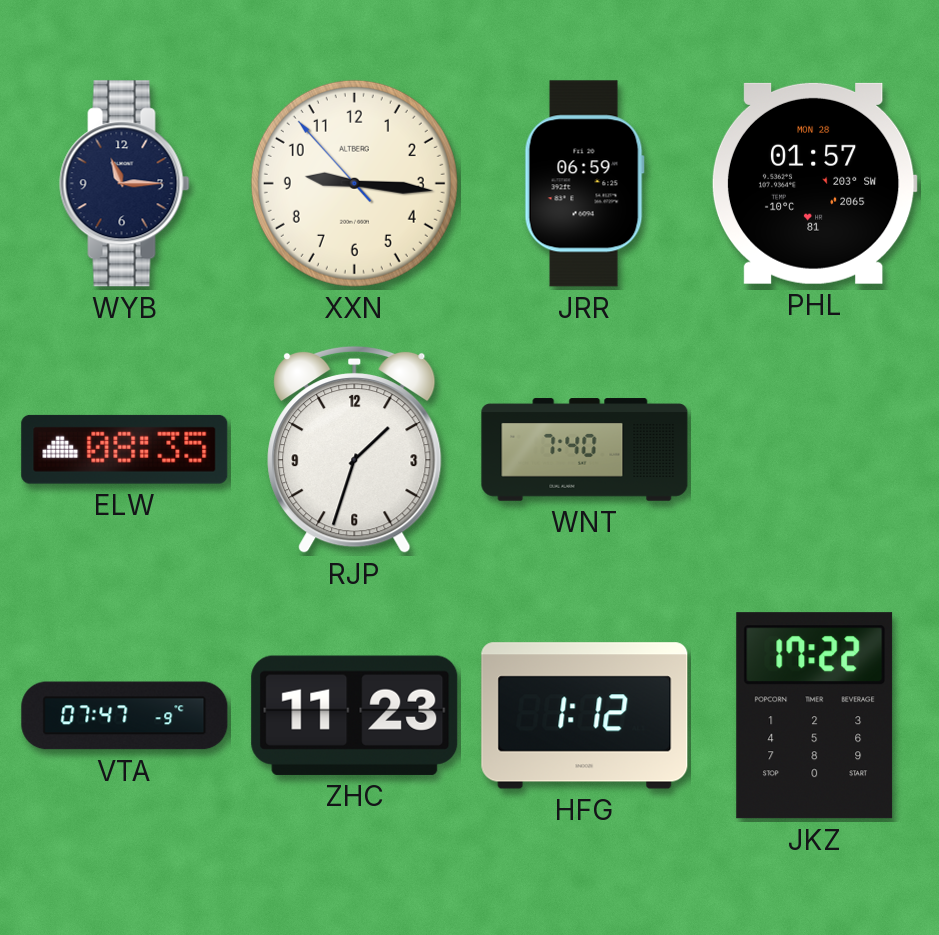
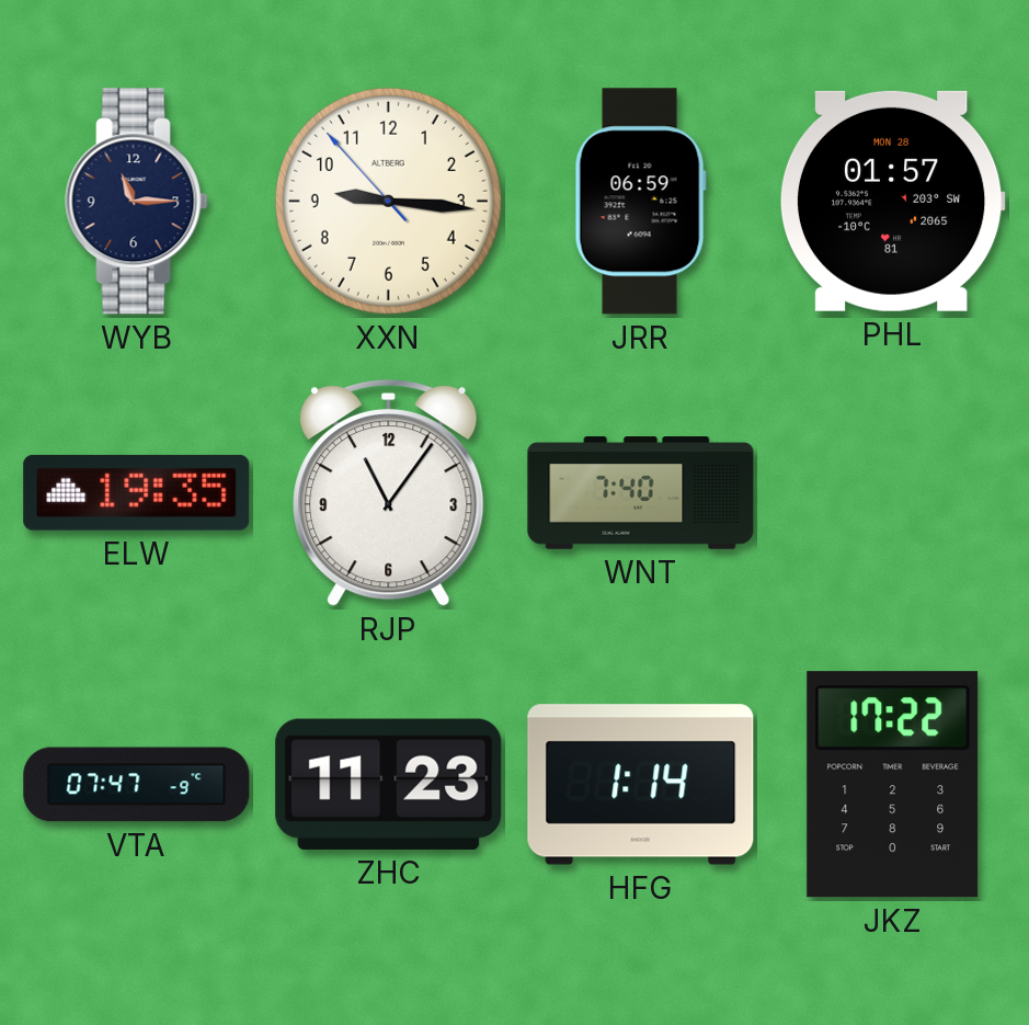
ELW: 08:35 -> 19:35 (137, 492)
RJP: 1:33 -> 11:06 (389, 492)
HFG: 1:12 -> 1:14 (641, 785)
